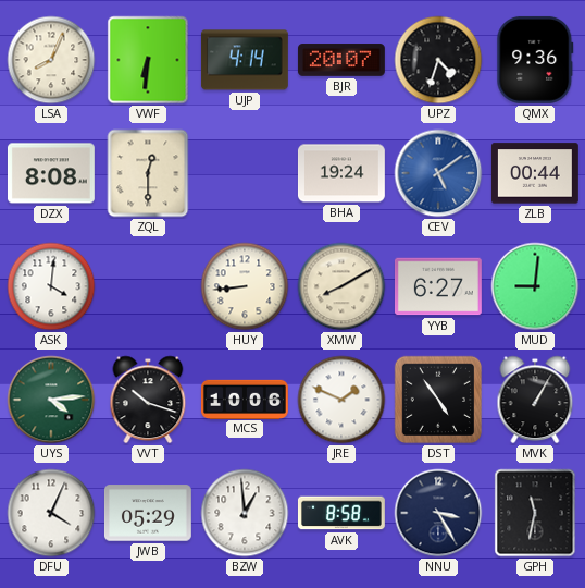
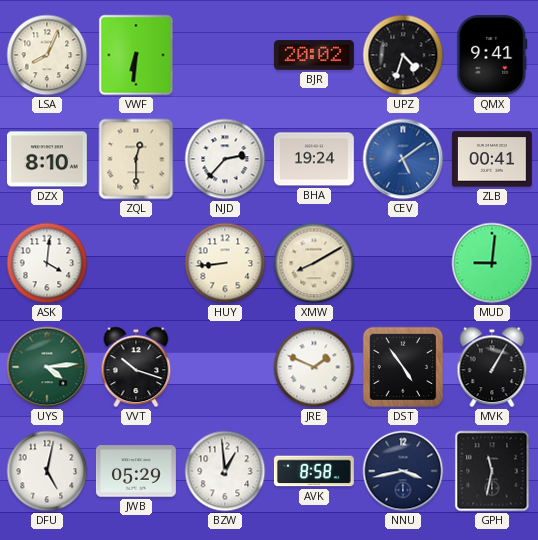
UJP: 4:14 -> none (245, 60)
BJR: 20:07 -> 20:02 (314, 55)
QMX: 9:36 -> 9:41 (492, 55)
DZX: 8:08 -> 8:10 (47, 159)
NJD: none -> 2:37 (225, 159)
ZLB: 00:44 -> 00:41 (492, 159)
YYB: 6:27 -> none (438, 286)
MCS: 10:06 -> none (245, 399)
DFU: 4:04 -> 5:02 (47, 471)
NNU: 3:25 -> 3:43 (403, 471)
